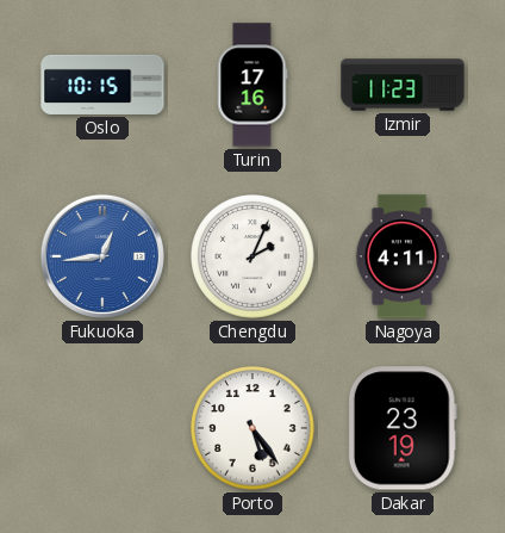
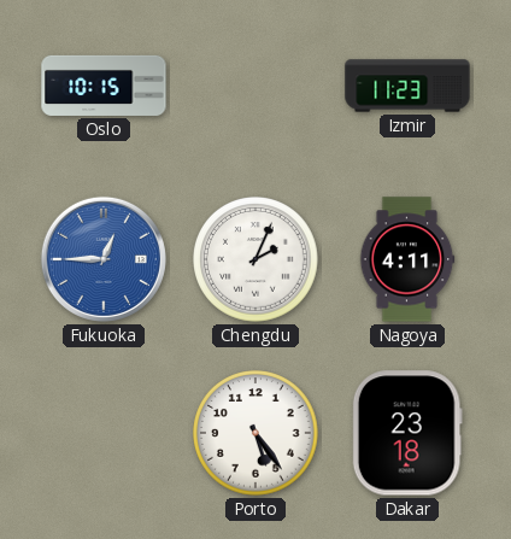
Turin: 17:16 -> none (253, 85)
Fukuoka: 12:44 -> 12:45 (104, 259)
Dakar: 23:19 -> 23:18 (407, 433)
